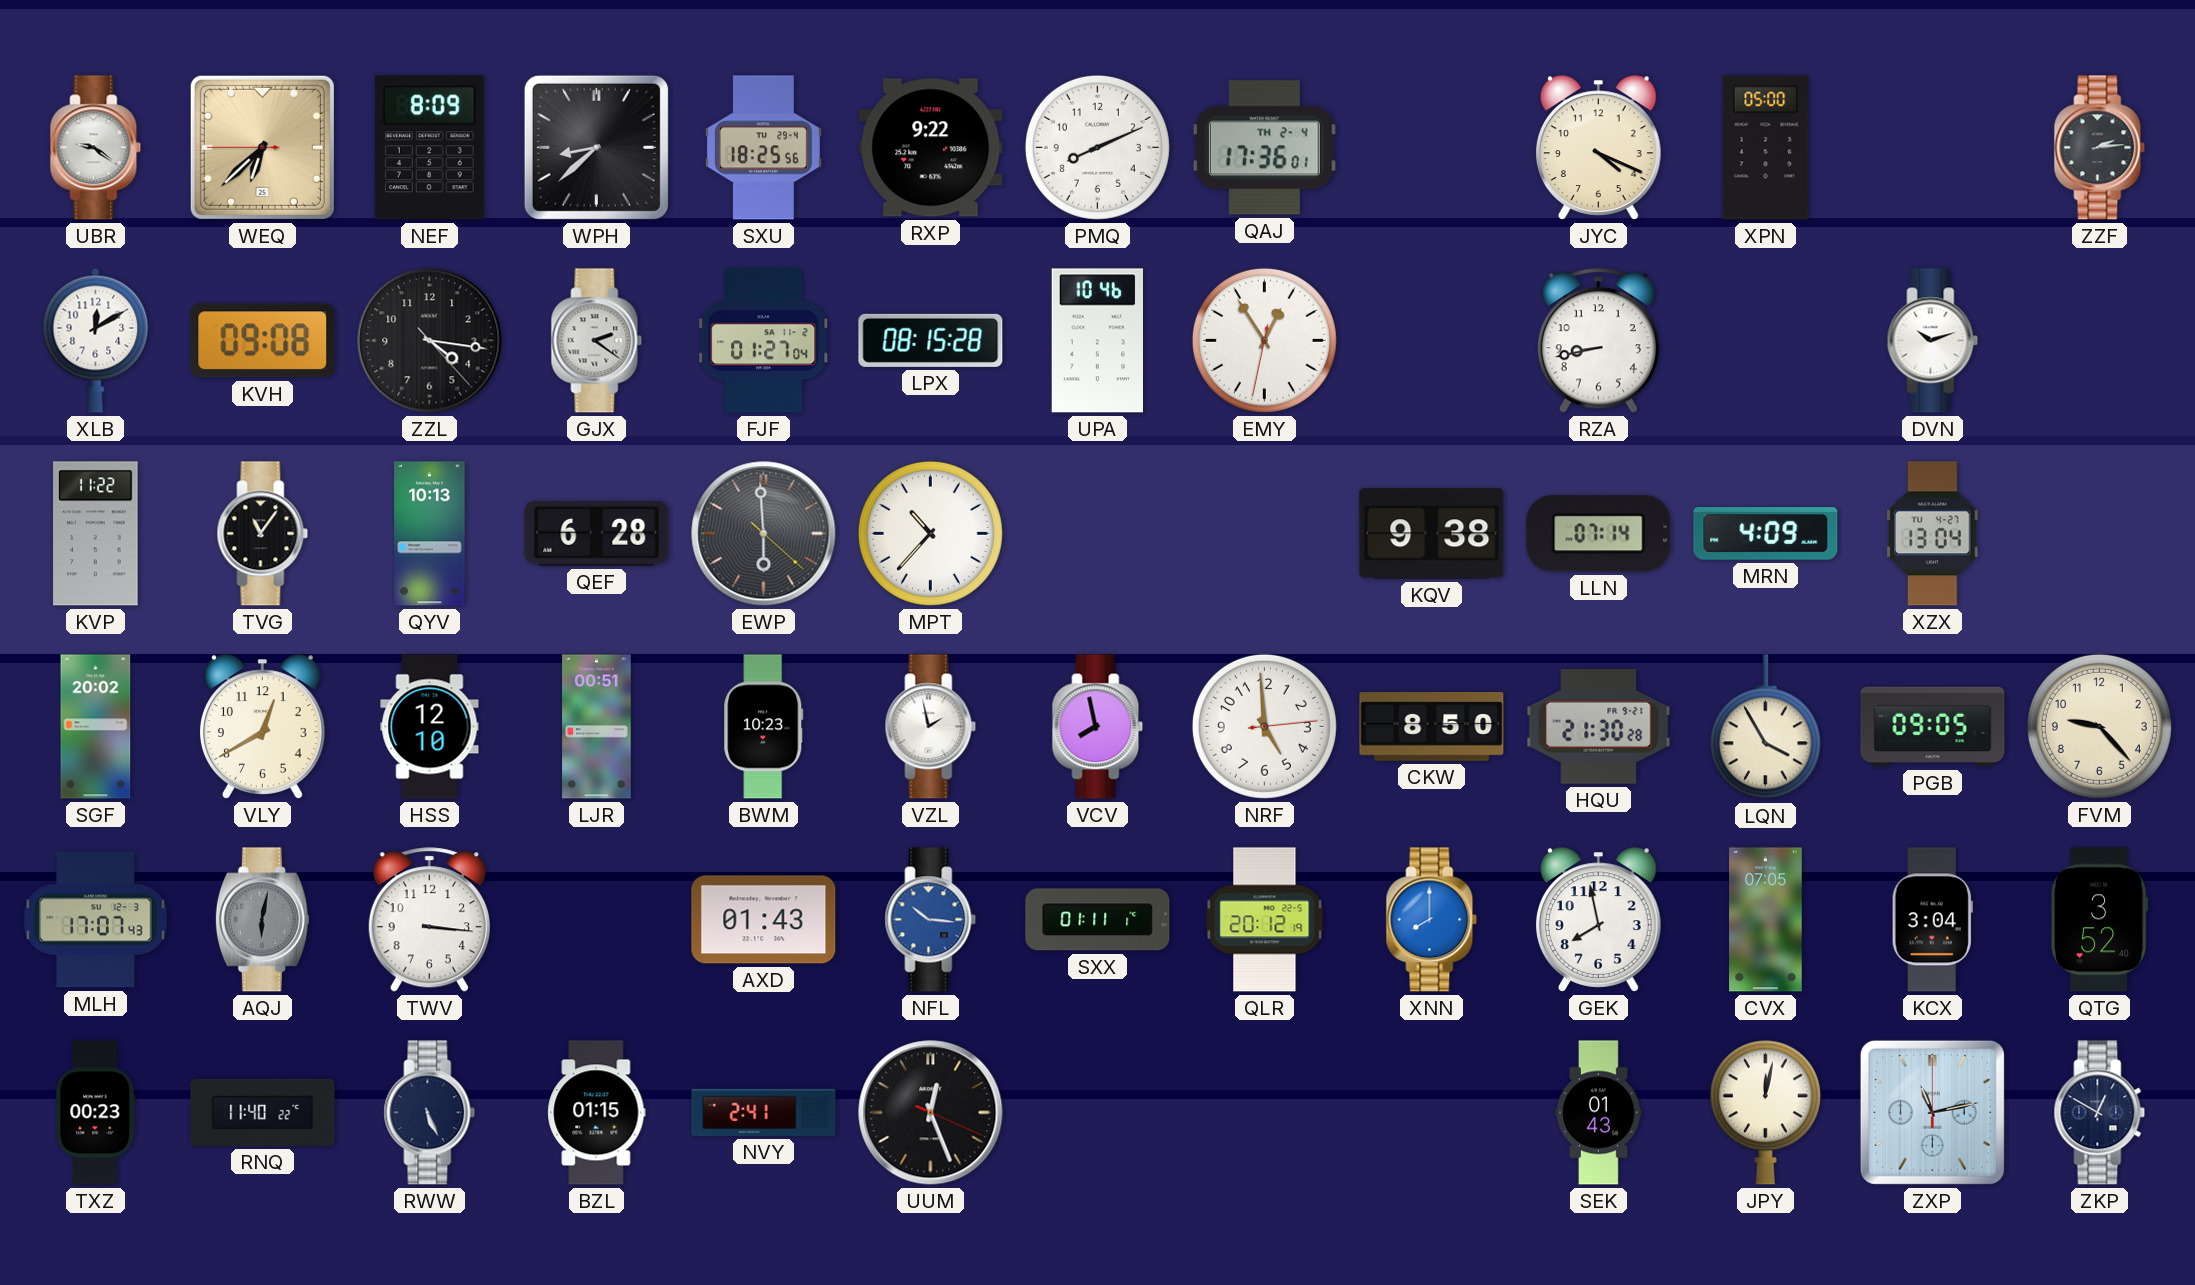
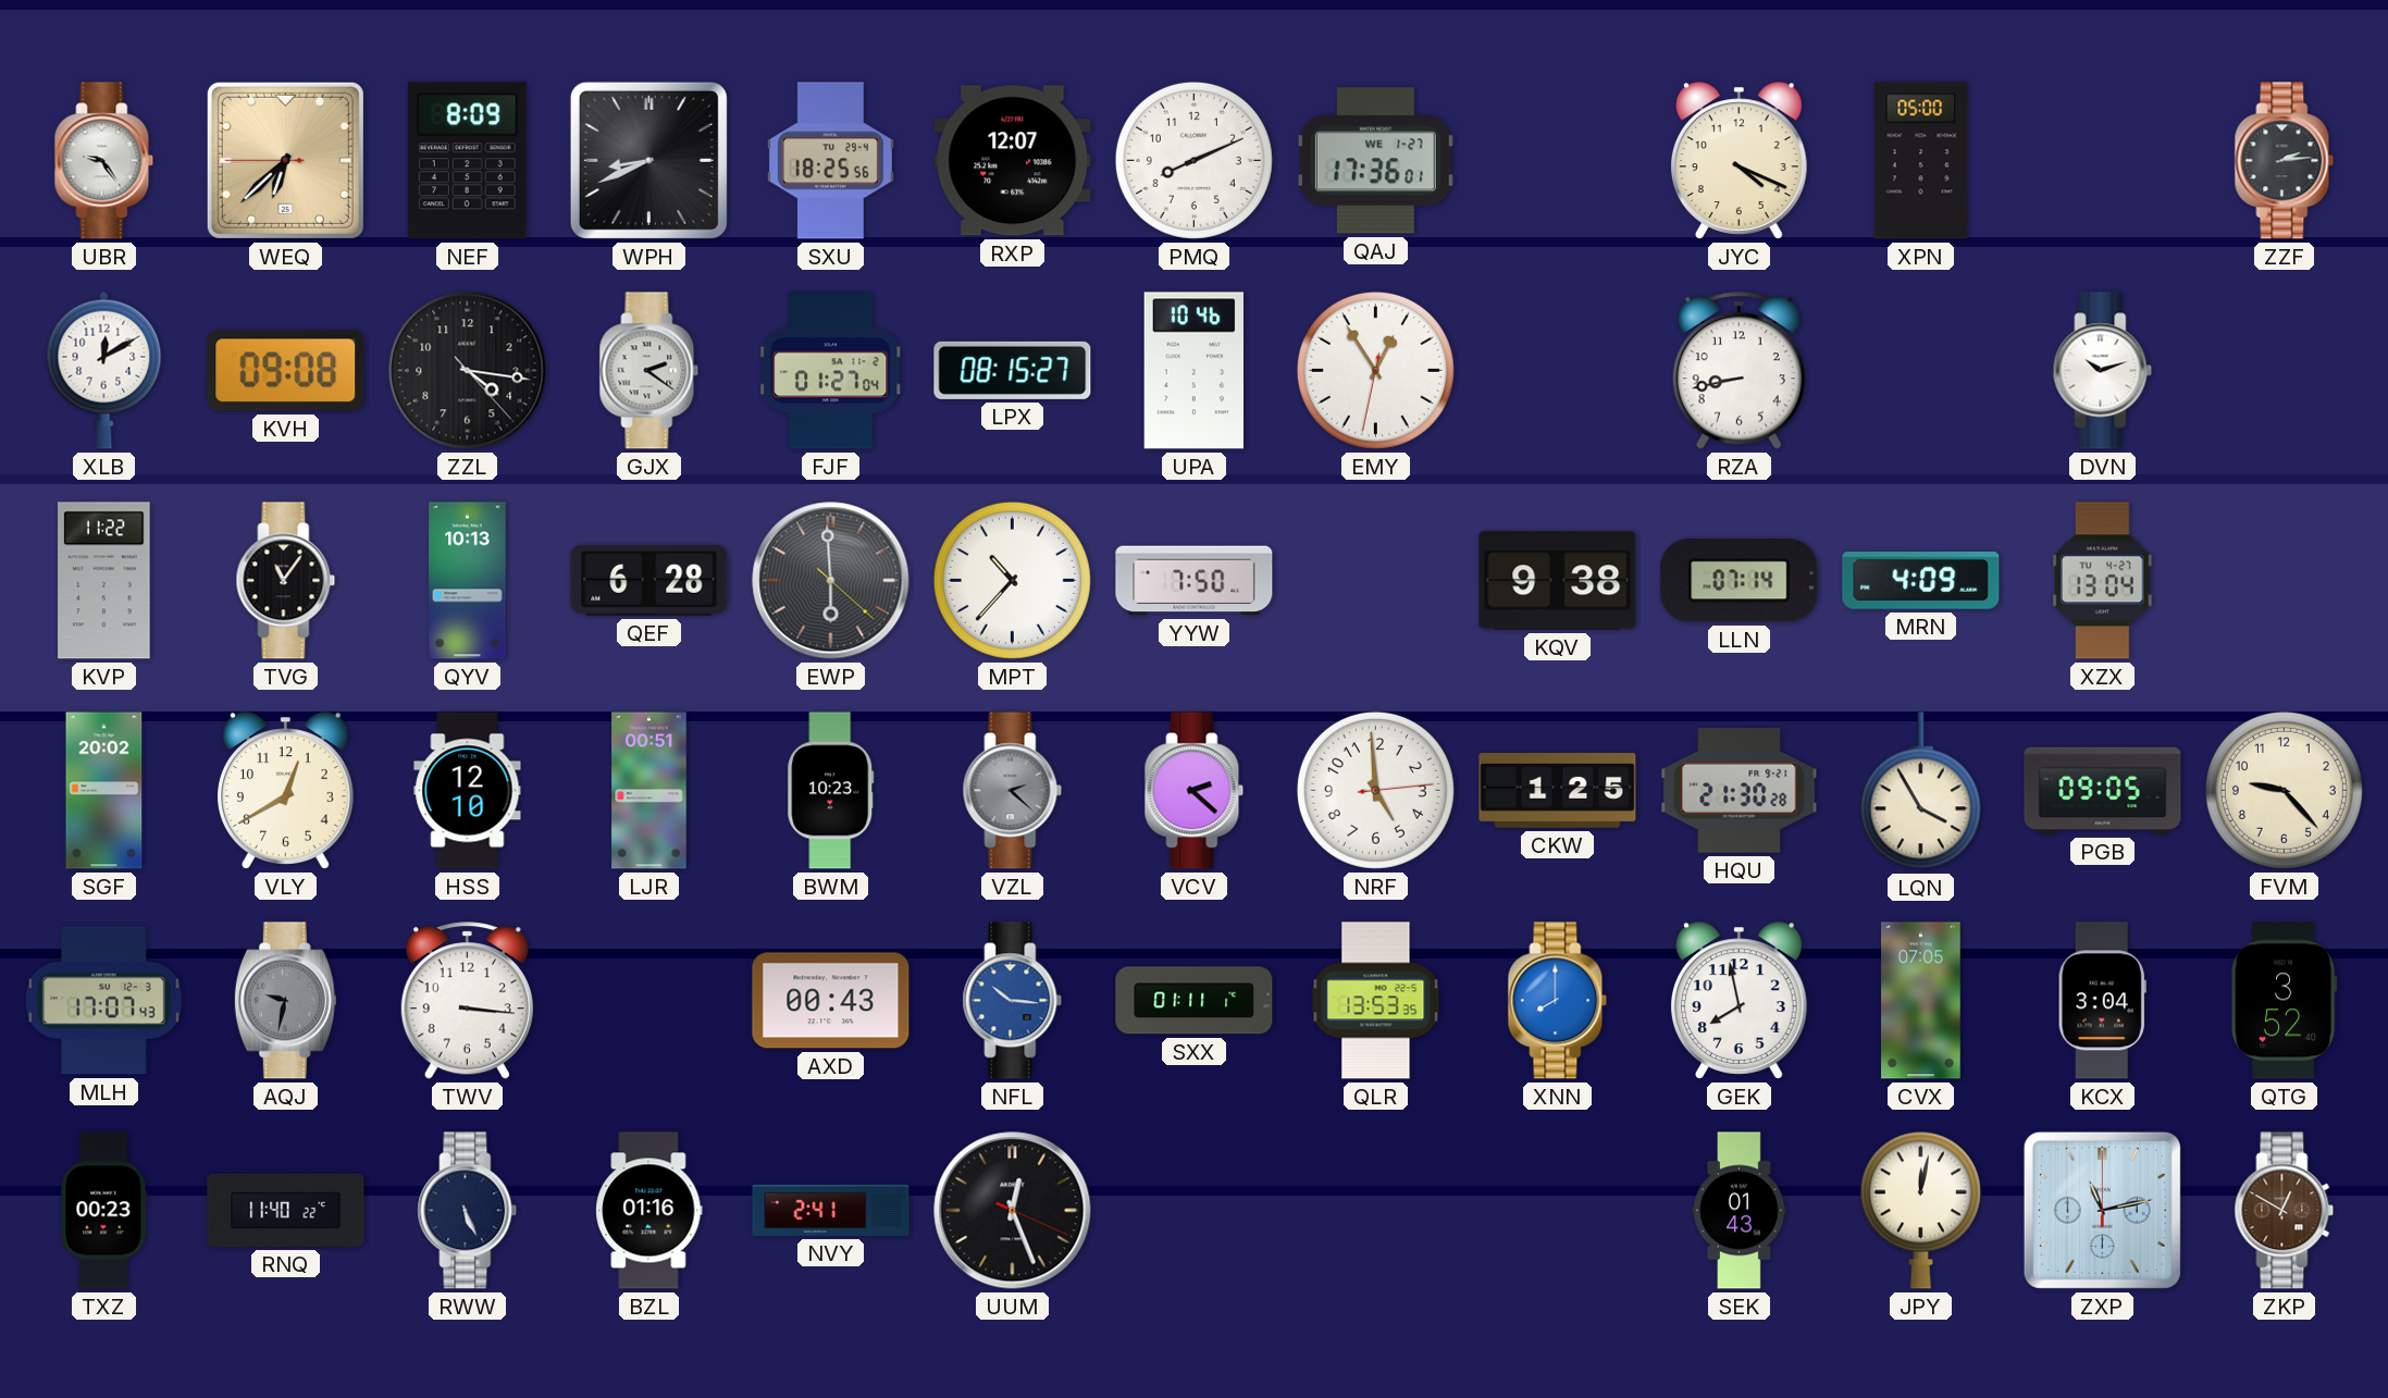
UBR: 9:21 -> 9:24 (104, 161)
WPH: 8:38 -> 8:41 (648, 160)
RXP: 9:22 -> 12:07 (1013, 161)
QAJ date: TH 2-4 -> WE 1-27 (1375, 161)
LPX: 08:15:28 -> 08:15:27 (1013, 370)
YYW: none -> 7:50 (1195, 581)
VZL: 1:58 -> 2:22 (1013, 791)
VZL dial: white -> grey (1013, 791)
VCV: 7:58 -> 2:22 (1195, 791)
CKW: 8:50 -> 1:25 (1558, 791)
AQJ: 6:02 -> 9:32 (285, 1001)
AXD: 01:43 -> 00:43 (831, 1001)
QLR: 20:12 -> 13:53 (1376, 1001)
BZL: 01:15 -> 01:16 (649, 1211)
ZKP dial: navy -> brown (2285, 1211)
